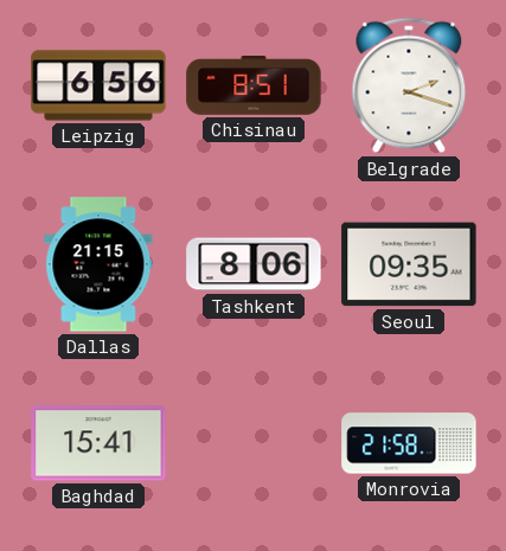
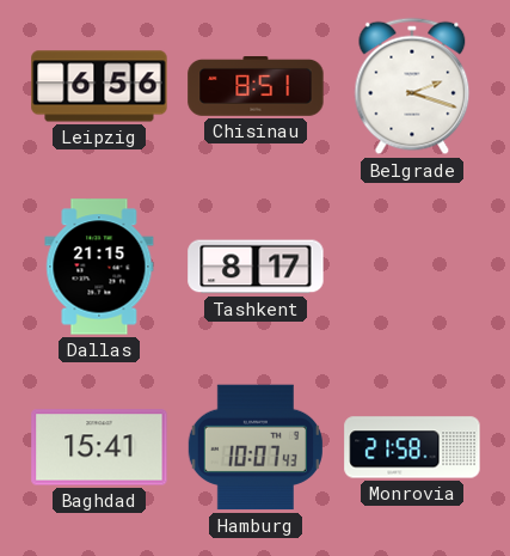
Tashkent: 8:06 -> 8:17 (256, 267)
Seoul: 09:35 -> none (409, 264)
Hamburg: none -> 10:07 (256, 447)
